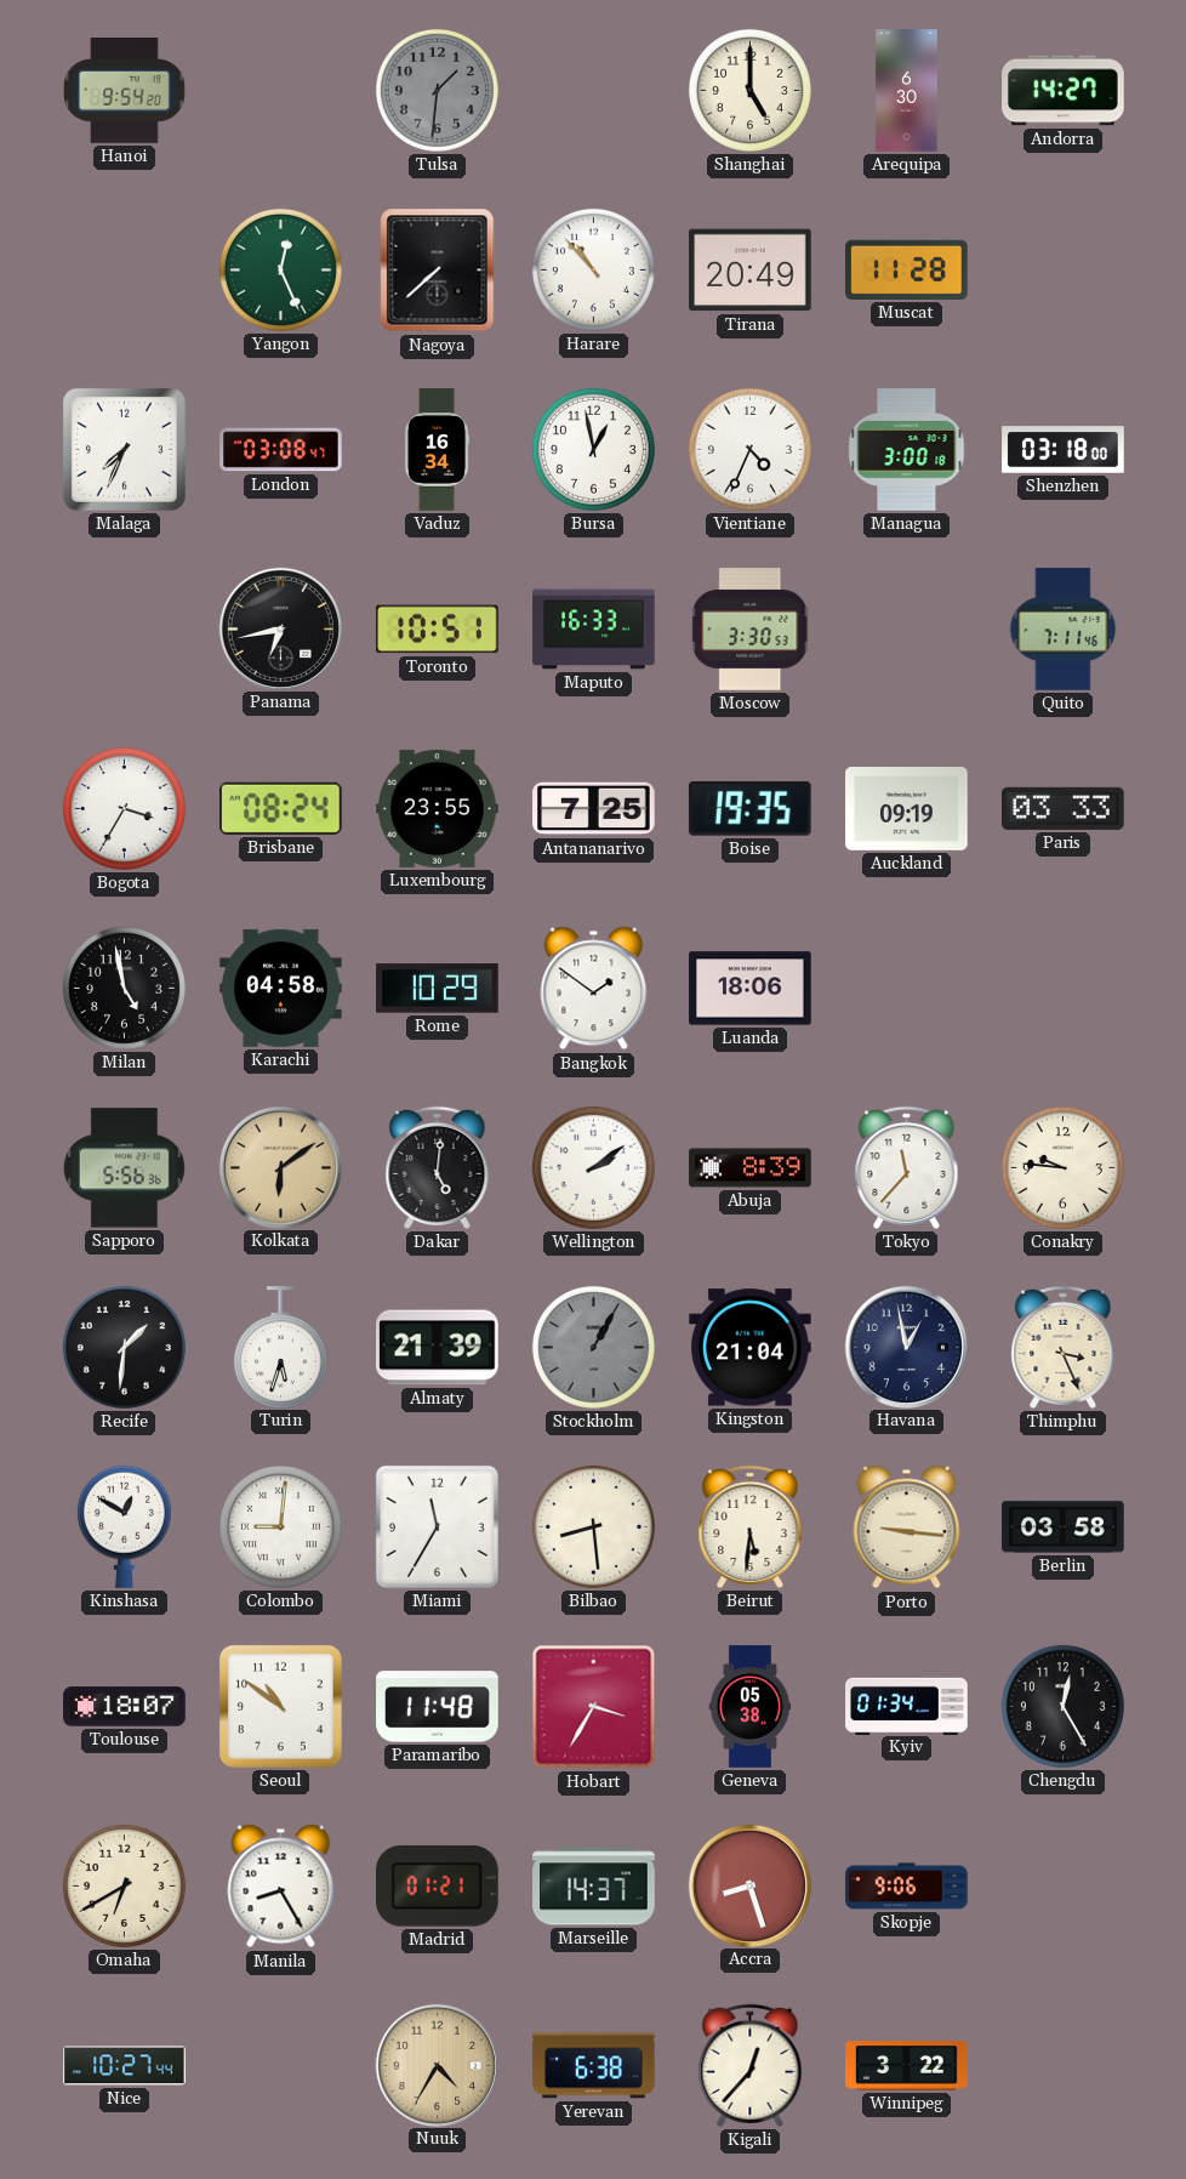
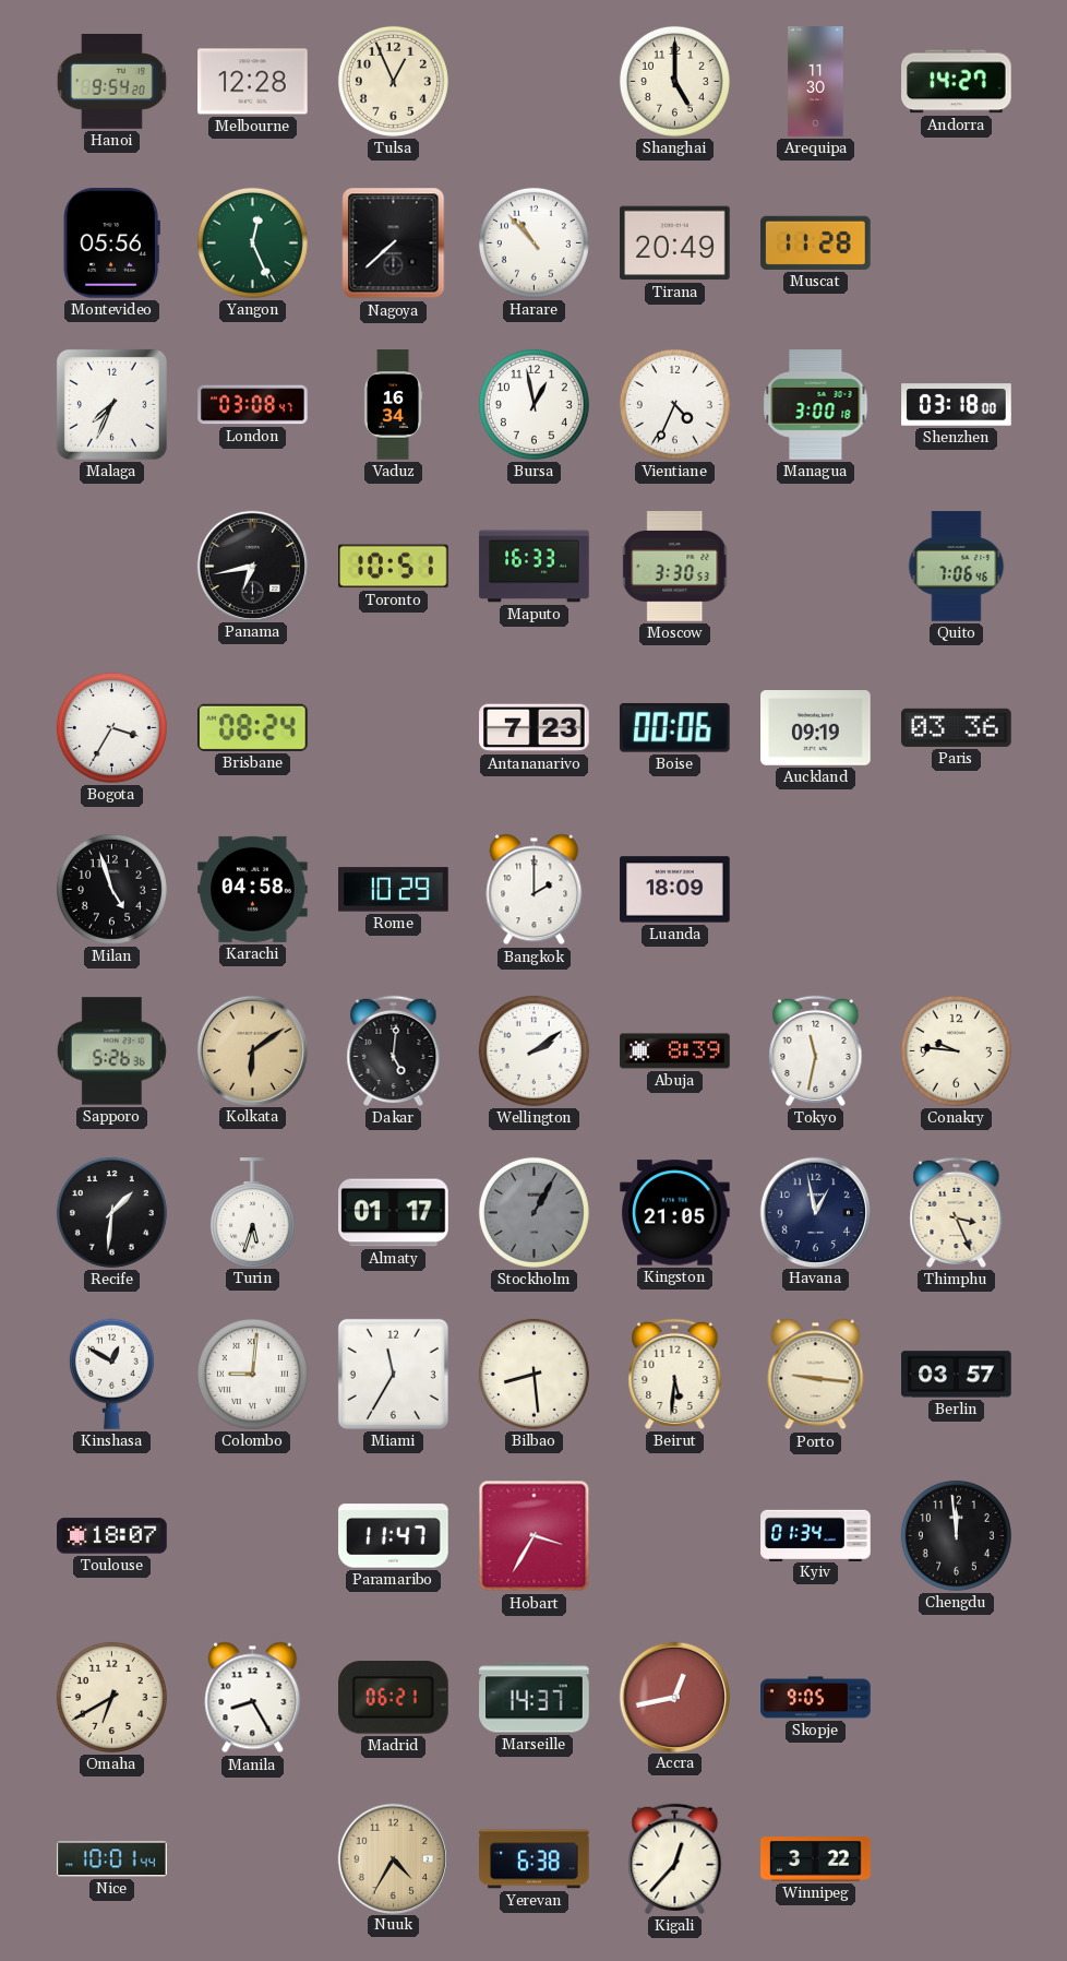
Melbourne: none -> 12:28 (253, 82)
Tulsa: 1:31 -> 12:56 (393, 81)
Tulsa dial: grey -> cream (393, 81)
Arequipa: 6:30 -> 11:30 (816, 82)
Montevideo: none -> 05:56 (111, 243)
Quito: 7:11 -> 7:06 (957, 567)
Luxembourg: 23:55 -> none (438, 808)
Antananarivo: 7:25 -> 7:23 (535, 728)
Boise: 19:35 -> 00:06 (674, 727)
Paris: 03:33 -> 03:36 (957, 727)
Milan: 4:58 -> 4:57 (111, 889)
Bangkok: 1:51 -> 2:00 (535, 890)
Luanda: 18:06 -> 18:09 (675, 890)
Sapporo: 5:56 -> 5:26 (111, 1051)
Tokyo: 11:37 -> 11:32 (816, 1050)
Almaty: 21:39 -> 01:17 (394, 1213)
Kingston: 21:04 -> 21:05 (675, 1213)
Berlin: 03:58 -> 03:57 (957, 1375)
Seoul: 10:51 -> none (280, 1706)
Paramaribo: 11:48 -> 11:47 (394, 1536)
Geneva: 05:38 -> none (751, 1707)
Chengdu: 12:25 -> 11:59 (956, 1535)
Madrid: 01:21 -> 06:21 (394, 1698)
Accra: 8:27 -> 12:43 (674, 1697)
Skopje: 9:06 -> 9:05 (816, 1698)
Nice: 10:27 -> 10:01 (112, 1859)
